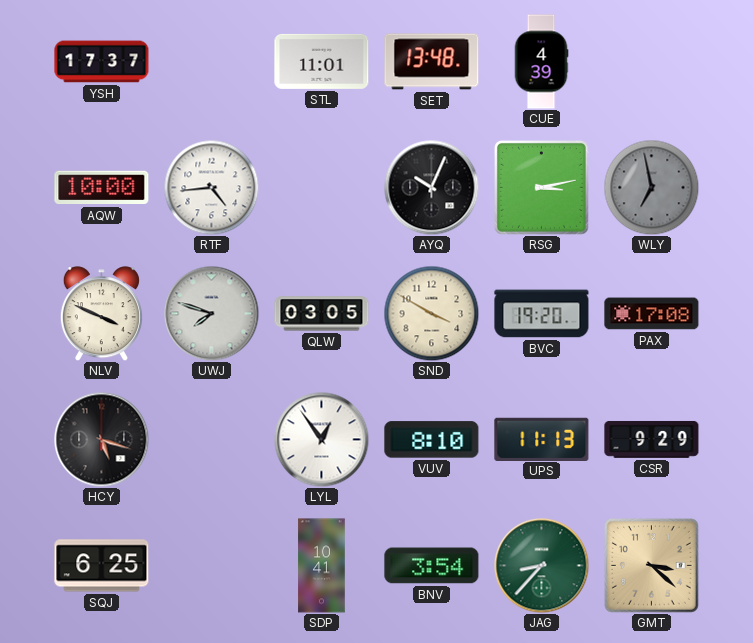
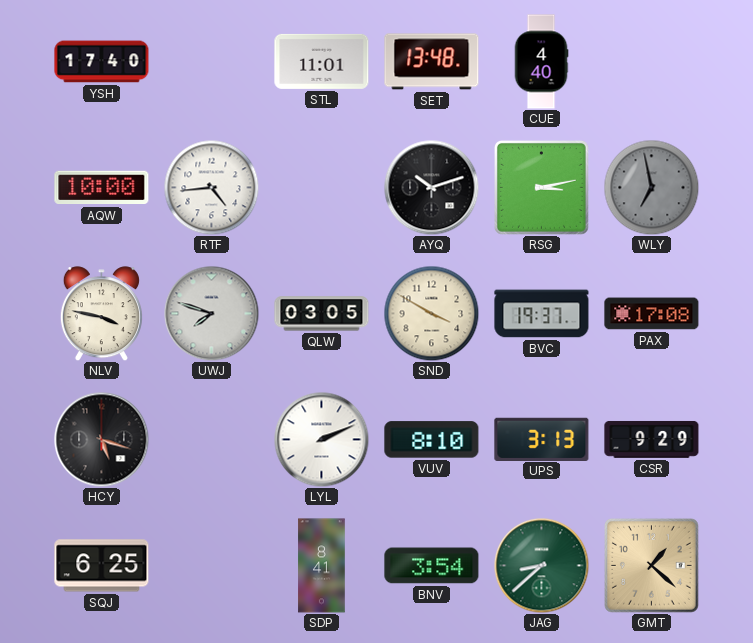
YSH: 17:37 -> 17:40 (102, 62)
CUE: 4:39 -> 4:40 (541, 62)
AYQ: 10:04 -> 10:12 (431, 187)
NLV: 3:49 -> 3:47 (101, 314)
BVC: 19:20 -> 19:37 (542, 314)
LYL: 12:54 -> 2:11 (321, 439)
UPS: 11:13 -> 3:13 (542, 439)
SDP: 10:41 -> 8:41 (322, 566)
JAG: 8:37 -> 8:38 (541, 565)
GMT: 3:22 -> 1:22 (651, 565)
